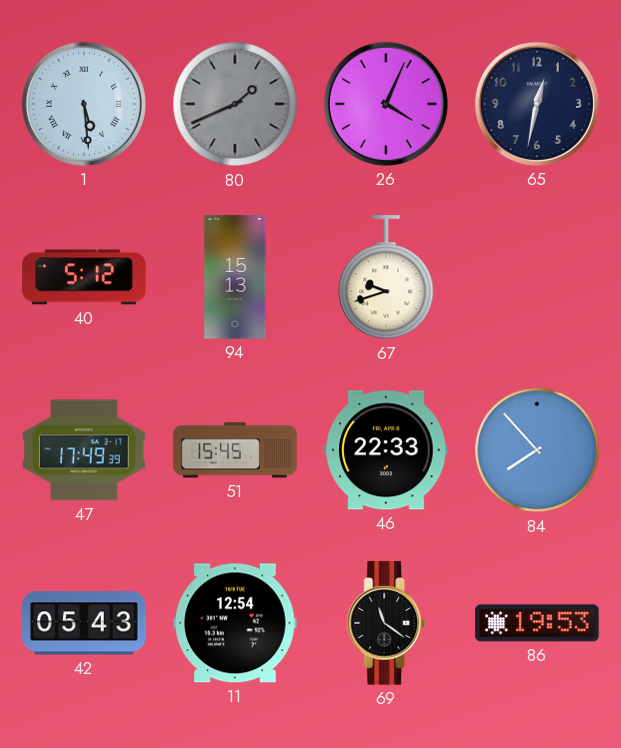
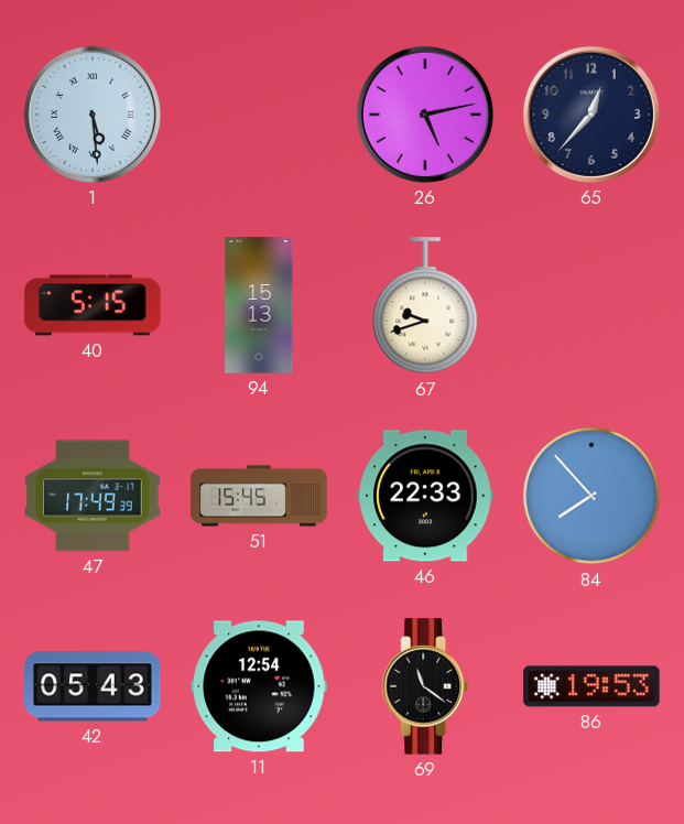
80: 1:41 -> none (235, 104)
26: 4:04 -> 5:13 (425, 115)
65: 12:32 -> 12:37 (591, 115)
40: 5:12 -> 5:15 (93, 305)
